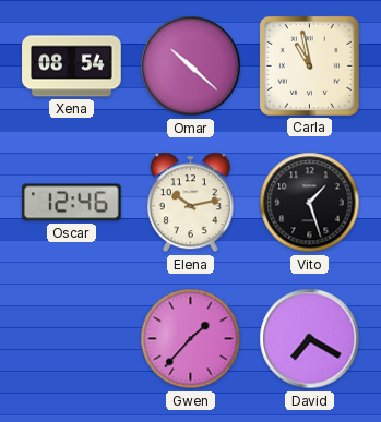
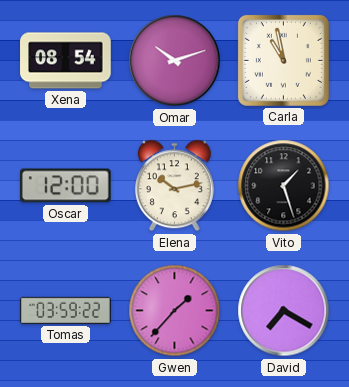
Omar: 10:22 -> 10:12 (175, 61)
Oscar: 12:46 -> 12:00 (66, 186)
Tomas: none -> 03:59 (66, 310)
